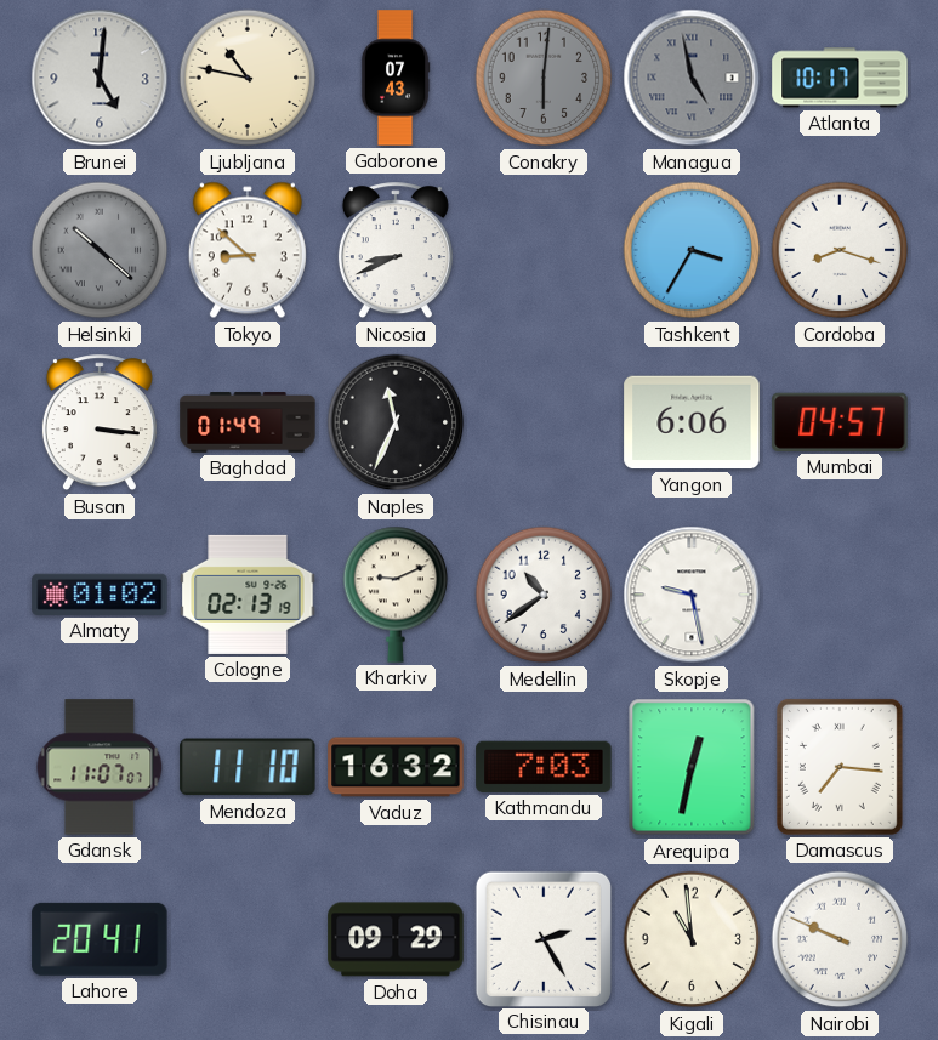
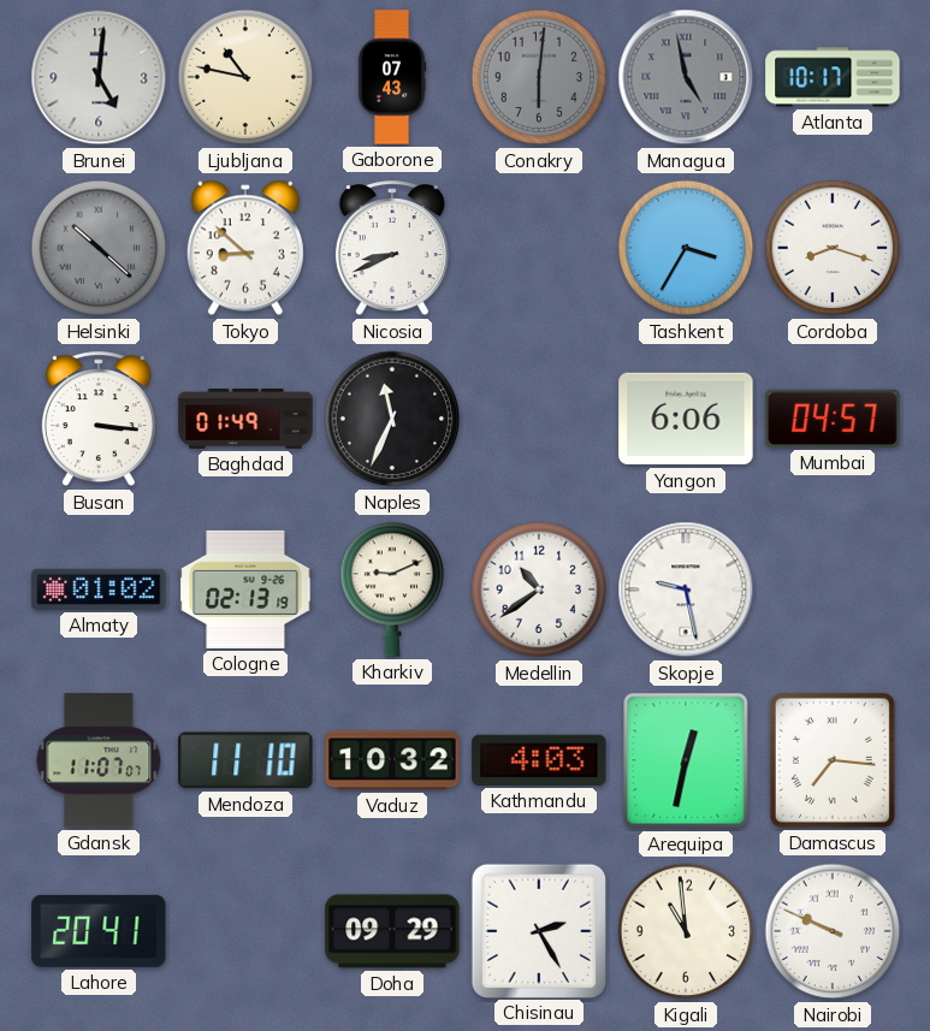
Vaduz: 16:32 -> 10:32 (392, 760)
Kathmandu: 7:03 -> 4:03 (539, 760)
